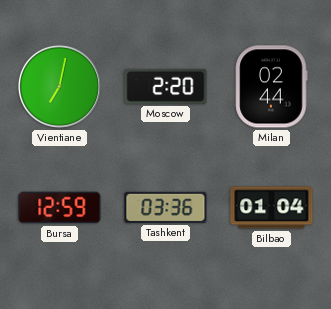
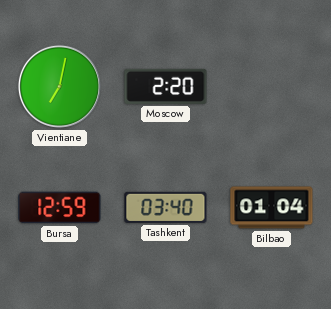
Milan: 02:44 -> none (272, 87)
Tashkent: 03:36 -> 03:40 (166, 207)
